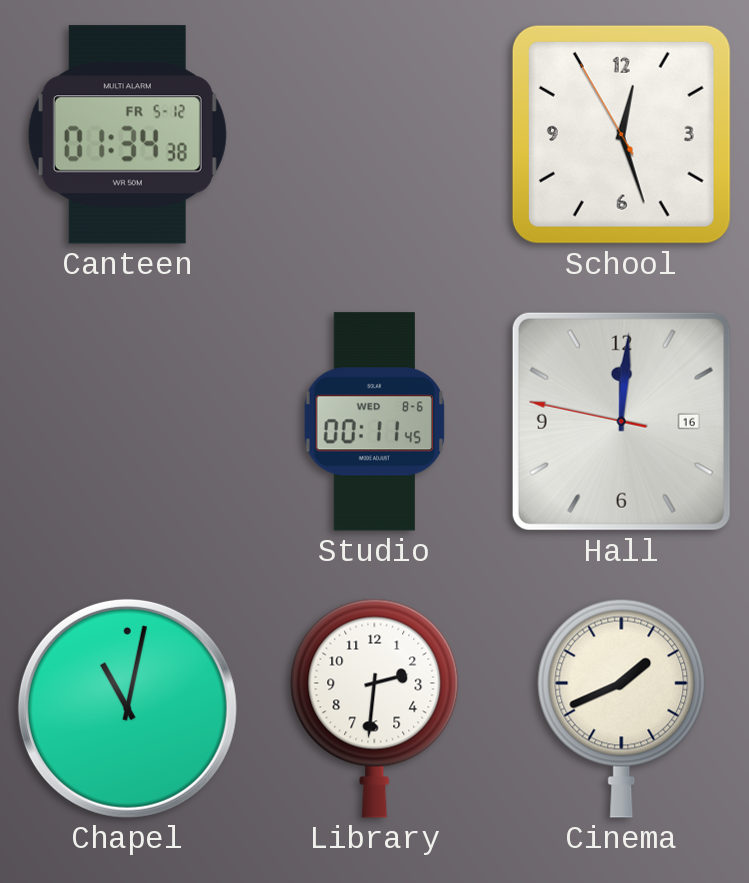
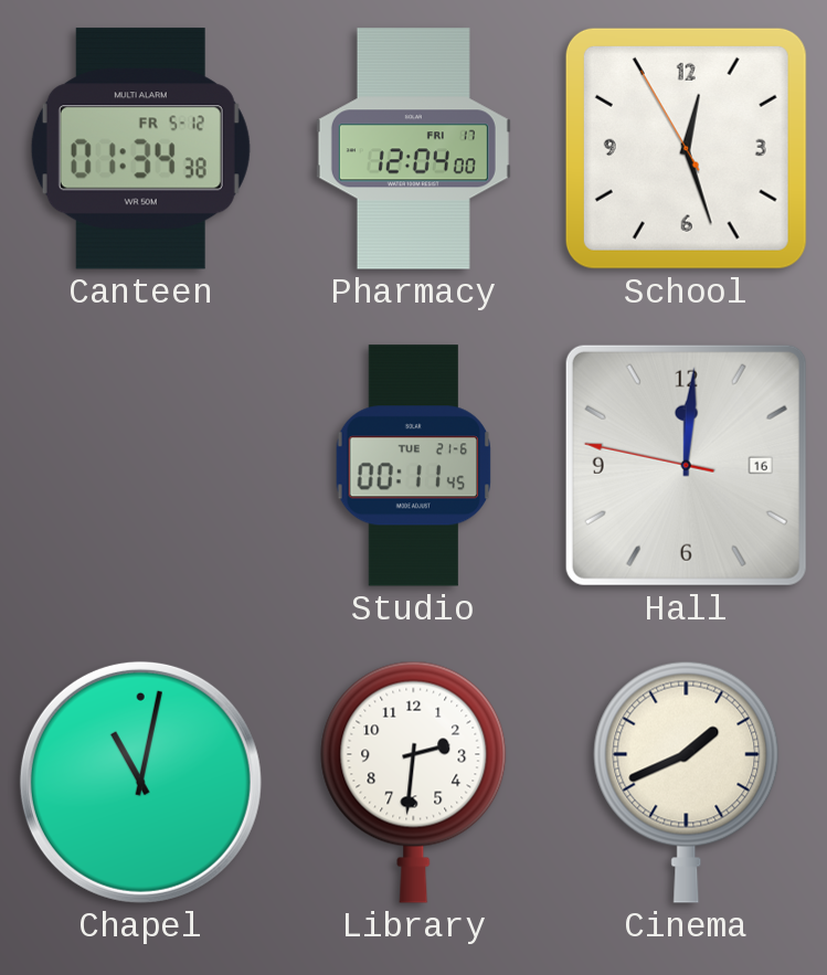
Pharmacy: none -> 12:04 (413, 149)
Studio date: WED 8-6 -> TUE 21-6 (413, 466)
